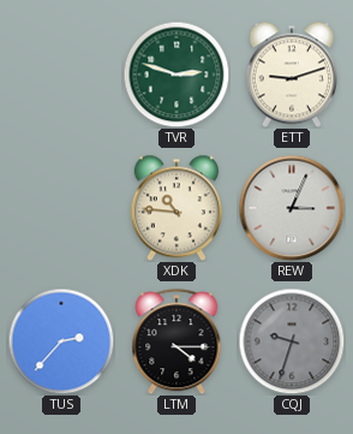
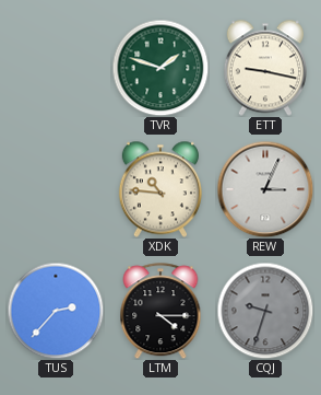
TVR: 2:48 -> 1:48 (160, 68)
ETT: 9:12 -> 9:17 (265, 68)
